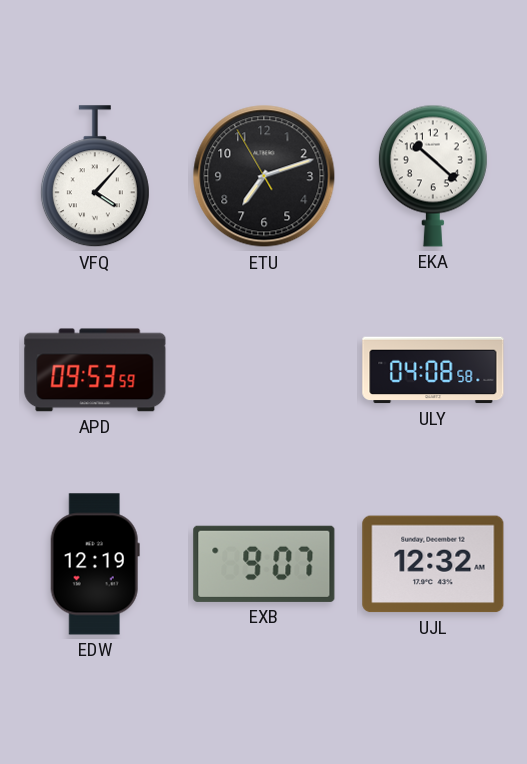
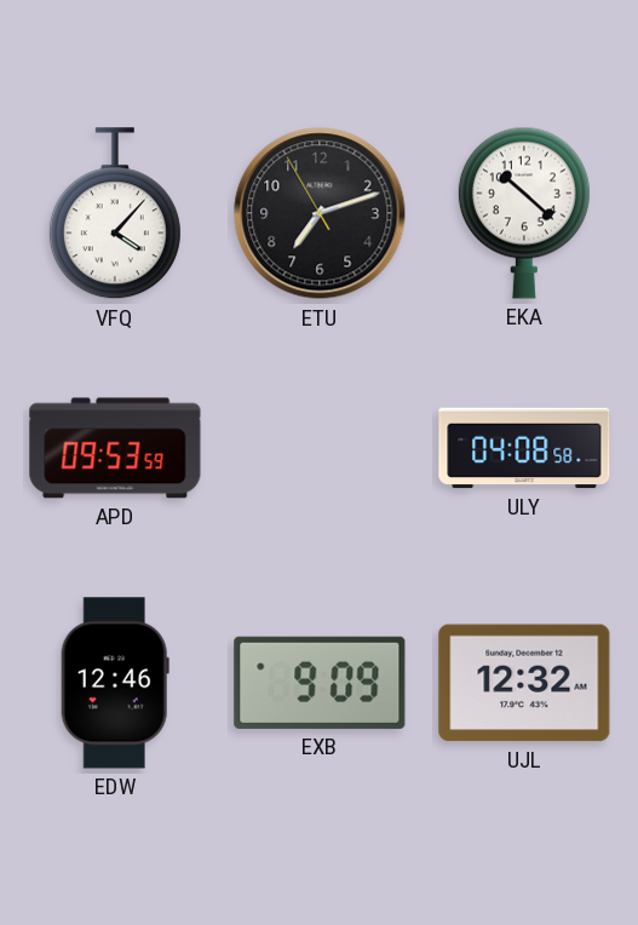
EDW: 12:19 -> 12:46 (115, 683)
EXB: 9:07 -> 9:09 (320, 683)
